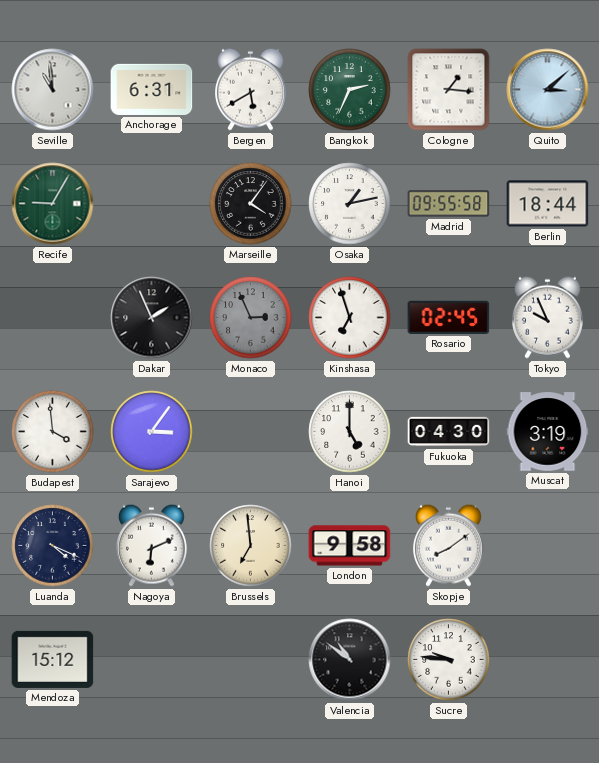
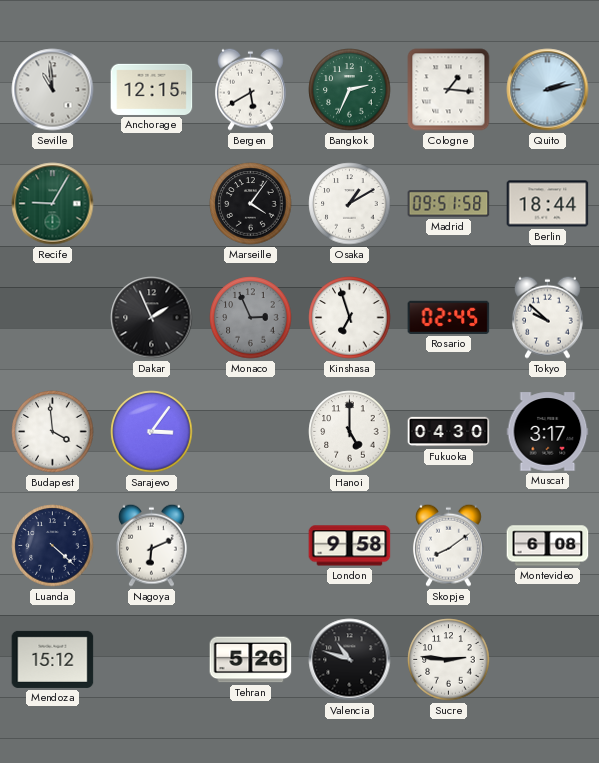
Anchorage: 6:31 -> 12:15 (152, 89)
Quito: 3:08 -> 2:13 (548, 90)
Osaka: 1:13 -> 1:10 (350, 204)
Madrid: 09:55 -> 09:51 (449, 204)
Tokyo: 9:56 -> 9:52 (548, 317)
Muscat: 3:19 -> 3:17 (548, 432)
Luanda: 4:19 -> 4:22 (53, 546)
Brussels: 6:59 -> none (251, 546)
Montevideo: none -> 6:08 (548, 546)
Tehran: none -> 5:26 (251, 660)
Valencia: 10:51 -> 10:48 (350, 660)
Sucre: 9:46 -> 2:46 (449, 660)
